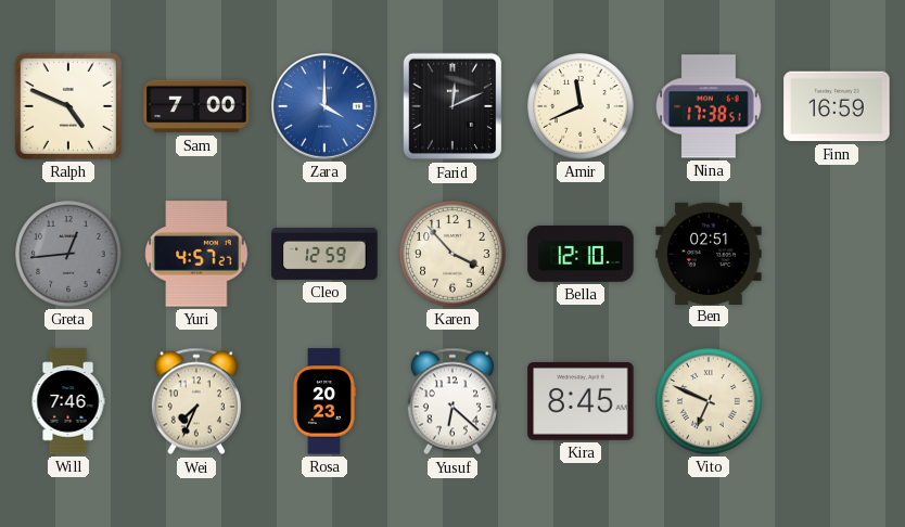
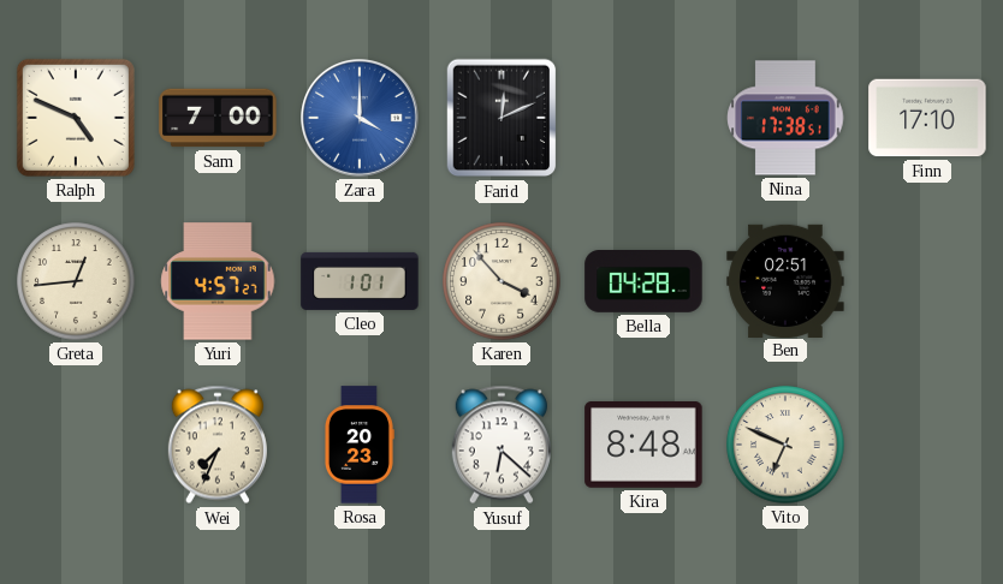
Amir: 11:41 -> none (581, 106)
Finn: 16:59 -> 17:10 (927, 118)
Greta dial: grey -> cream (76, 281)
Cleo: 12:59 -> 1:01 (360, 281)
Bella: 12:10 -> 04:28 (643, 282)
Will: 7:46 -> none (68, 401)
Kira: 8:45 -> 8:48 (643, 446)
